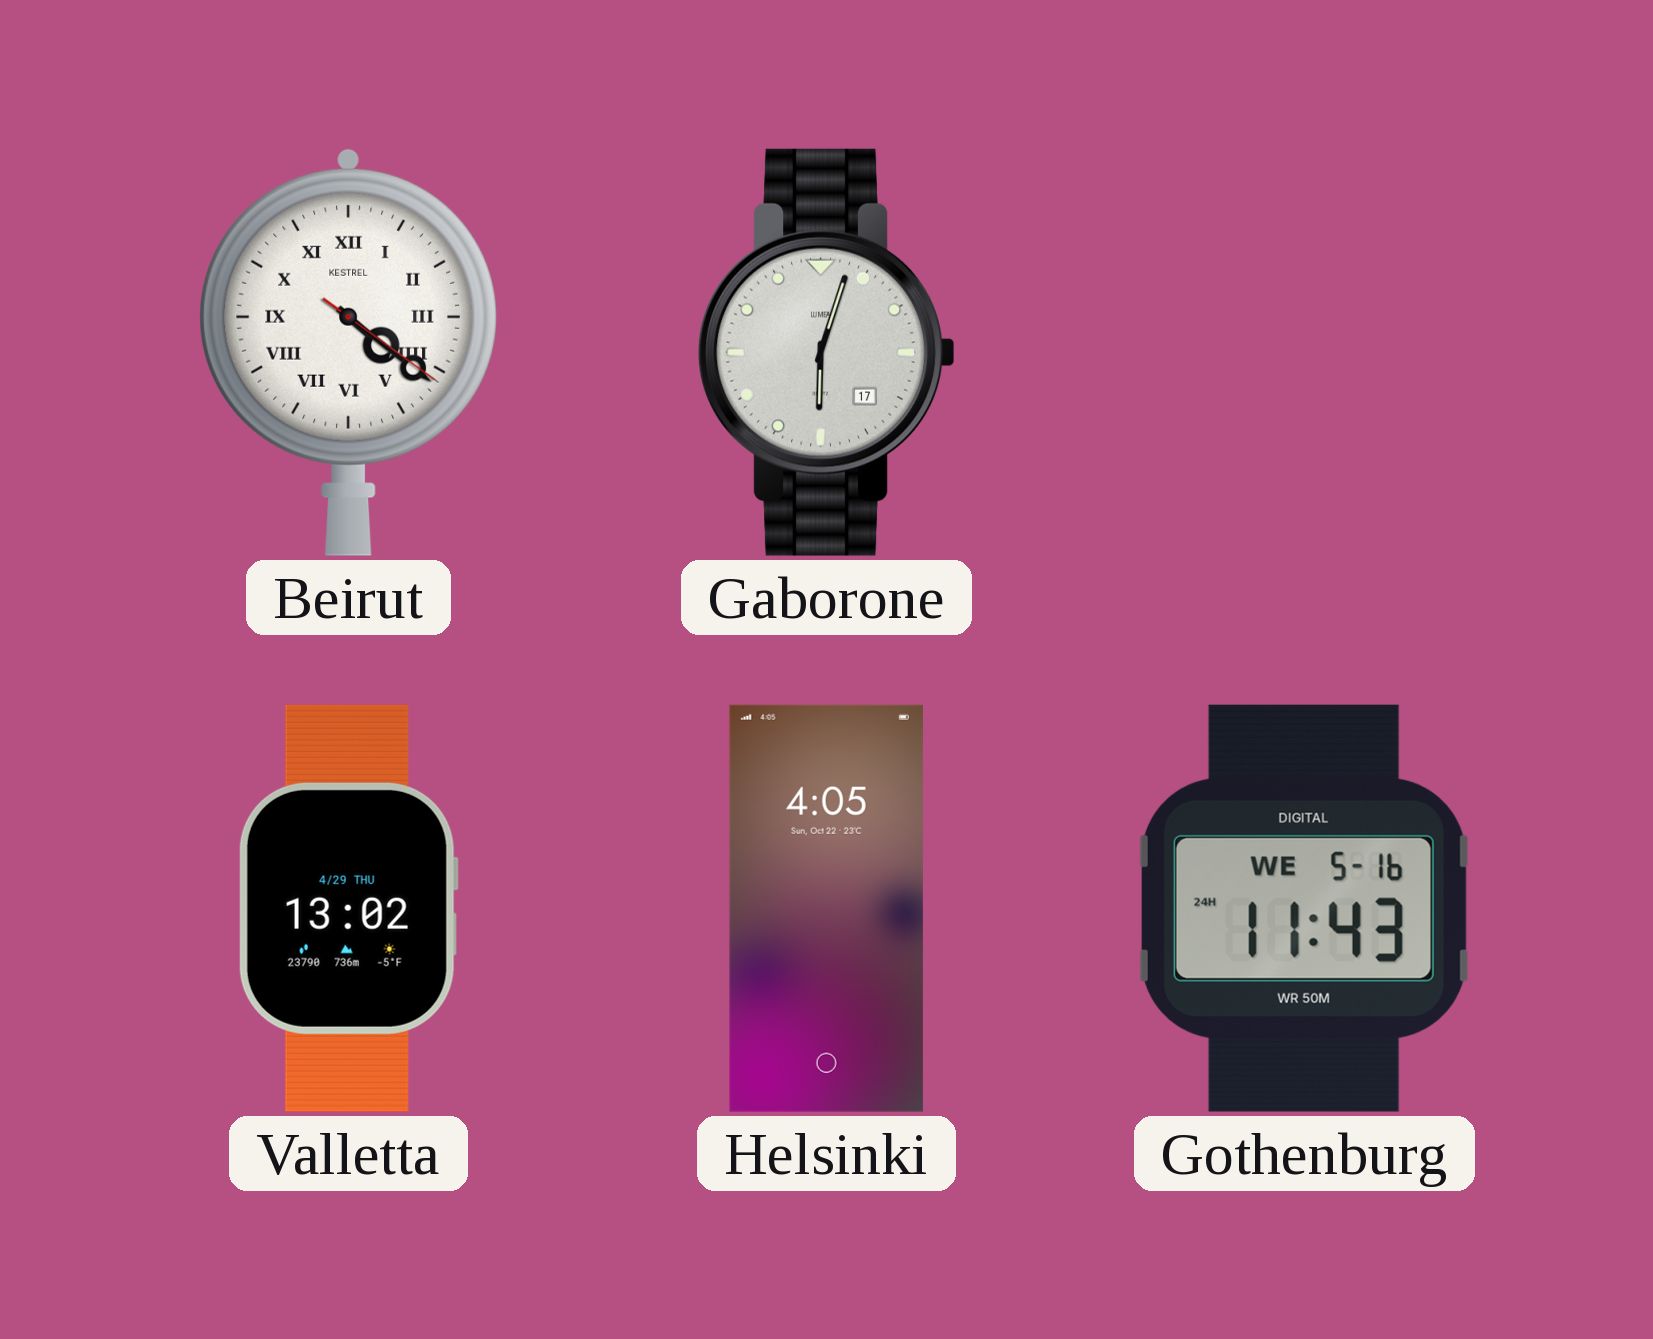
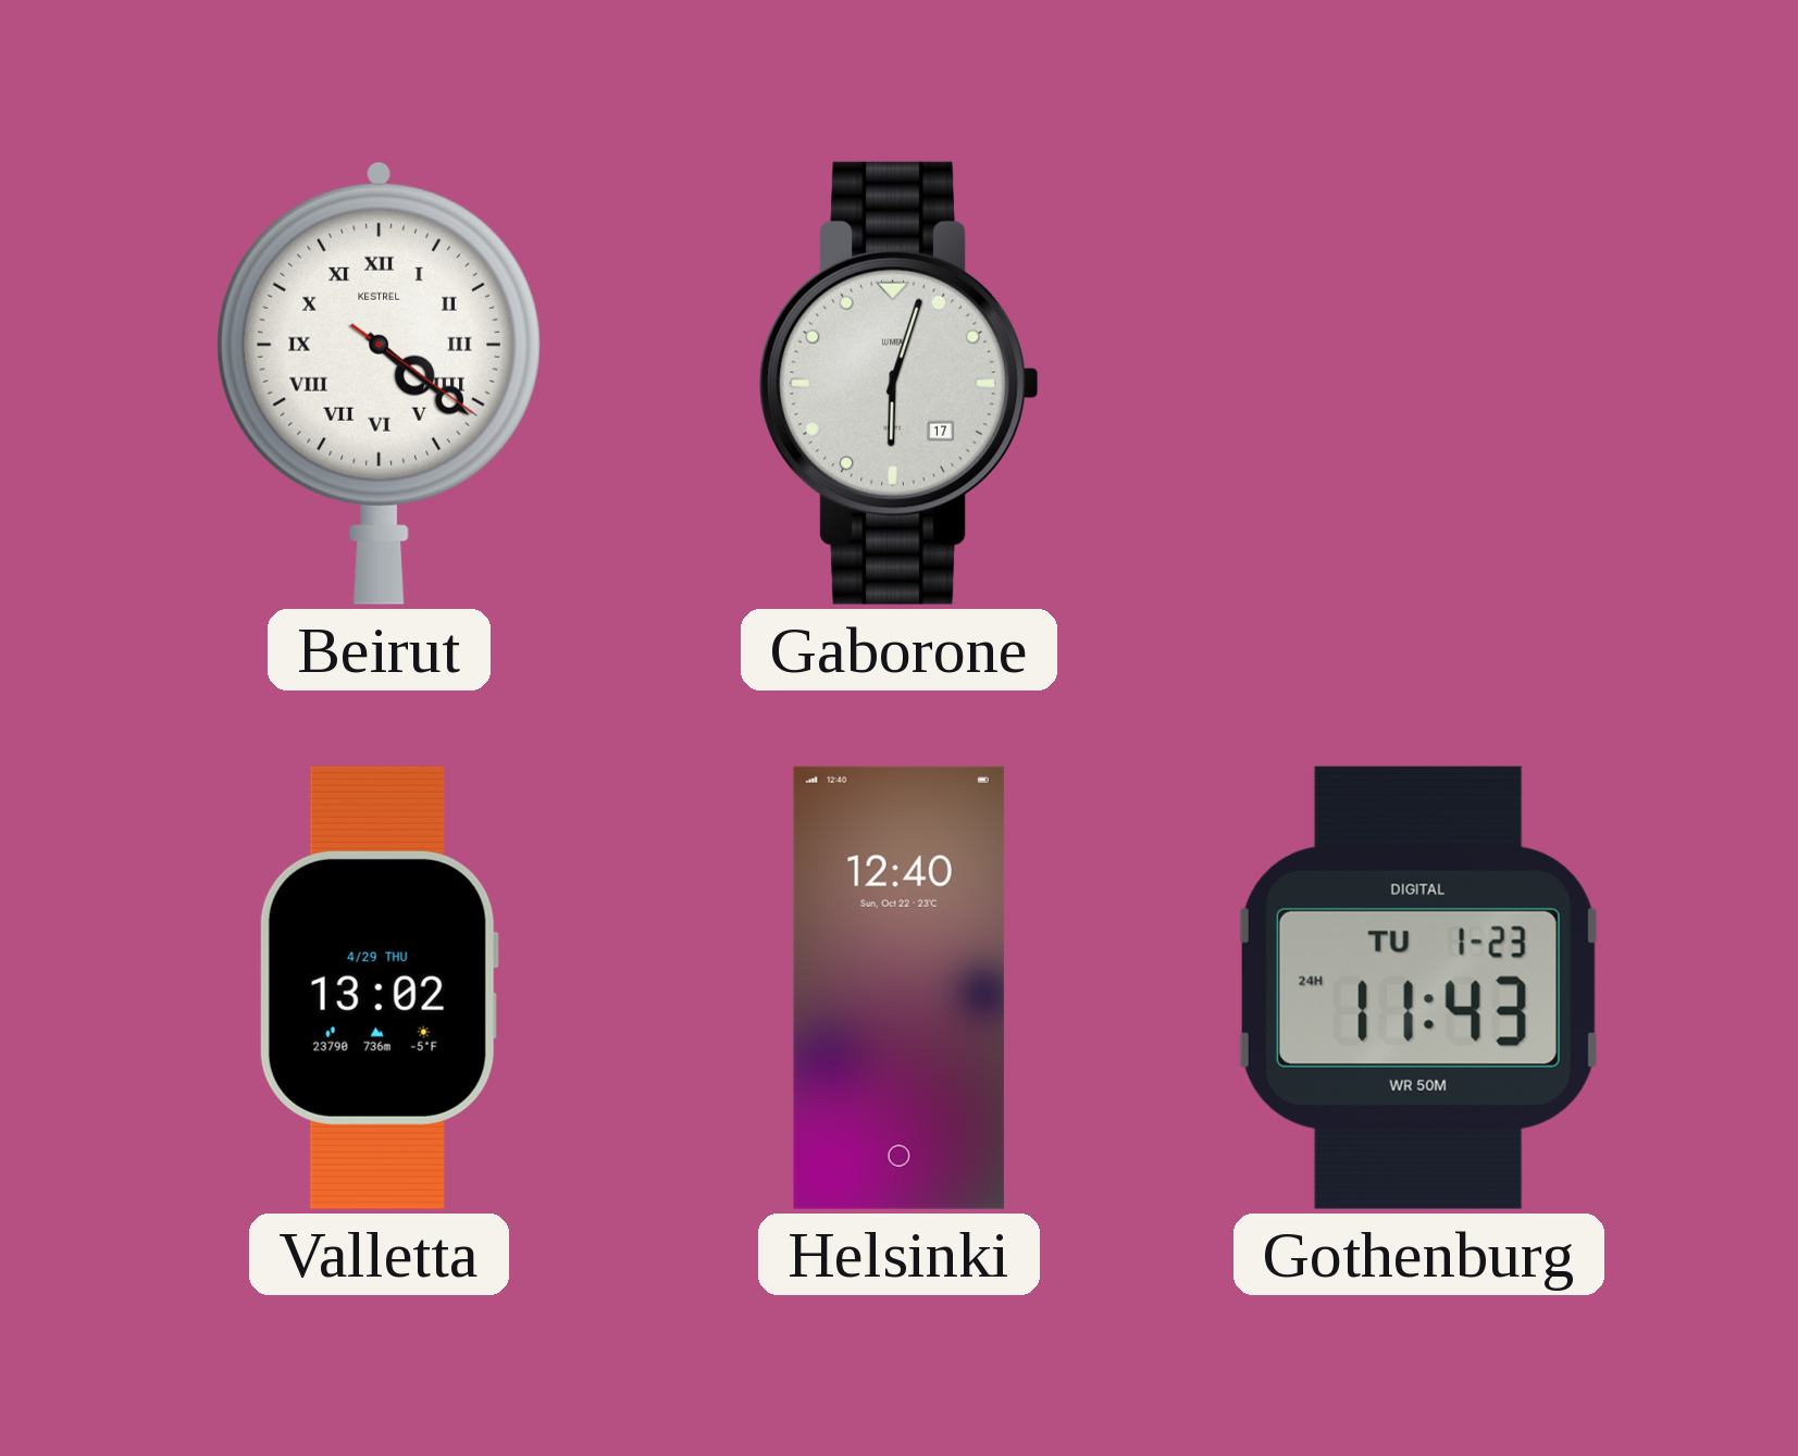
Helsinki: 4:05 -> 12:40 (898, 987)
Gothenburg date: WE 5-16 -> TU 1-23 (1418, 987)
